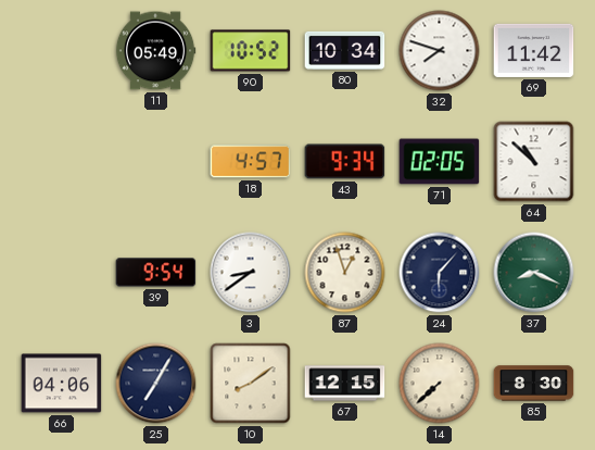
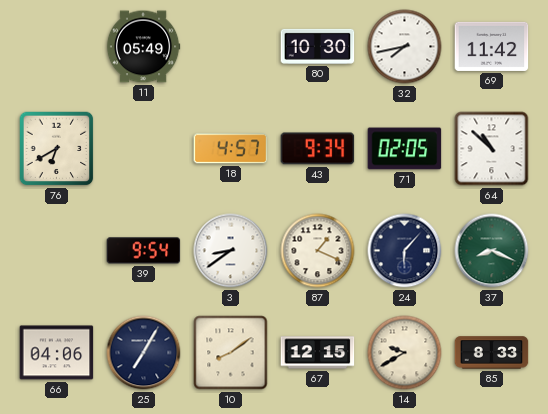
90: 10:52 -> none (251, 51)
80: 10:34 -> 10:30 (318, 46)
32: 7:48 -> 7:43 (405, 47)
76: none -> 6:40 (57, 149)
87: 12:57 -> 1:19 (318, 251)
14: 7:38 -> 9:40 (405, 353)
85: 8:30 -> 8:33 (492, 353)
